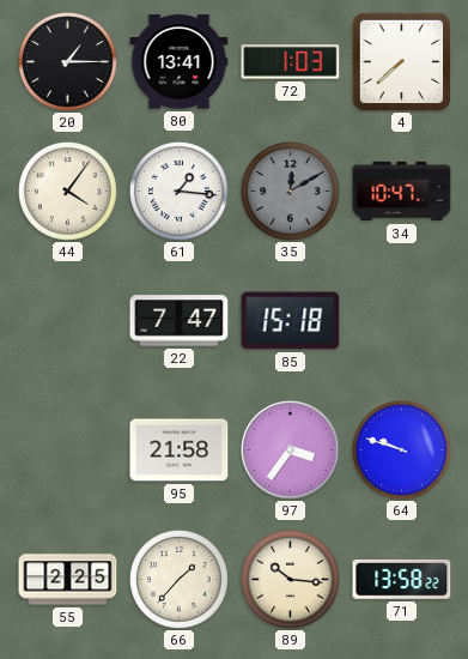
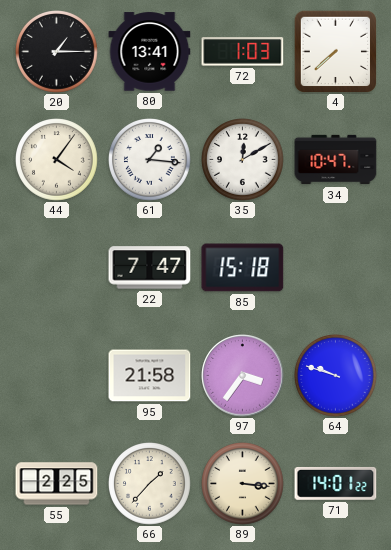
35 dial: grey -> white (243, 160)
89: 10:16 -> 3:16 (243, 484)
71: 13:58 -> 14:01 (336, 483)
